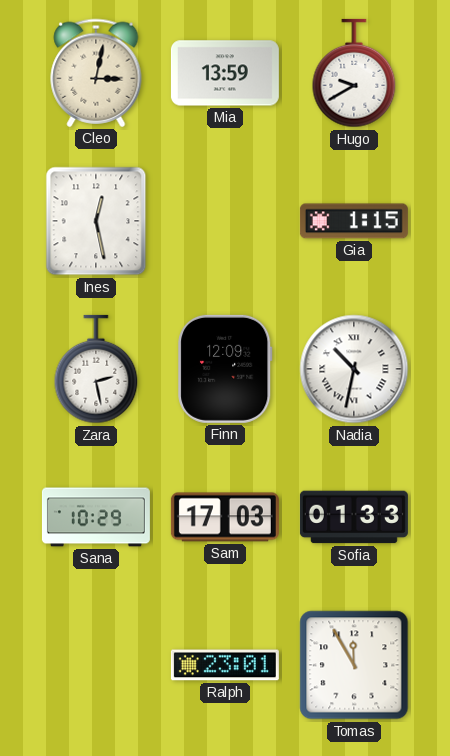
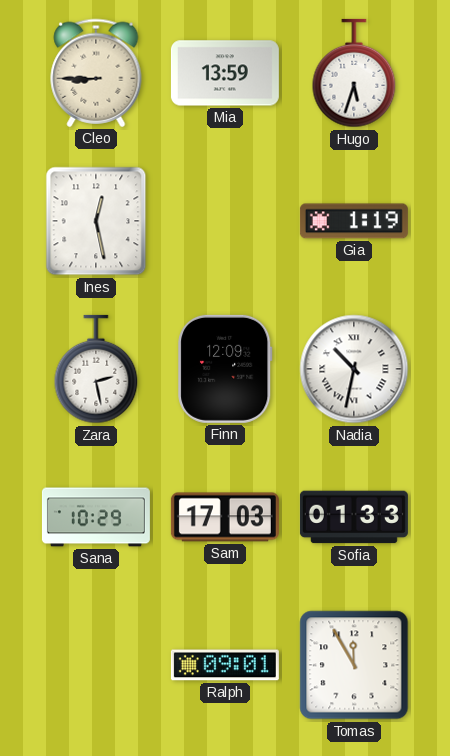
Cleo: 3:02 -> 8:45 (96, 73)
Hugo: 9:40 -> 5:33 (354, 73)
Gia: 1:15 -> 1:19 (354, 221)
Ralph: 23:01 -> 09:01 (225, 665)
